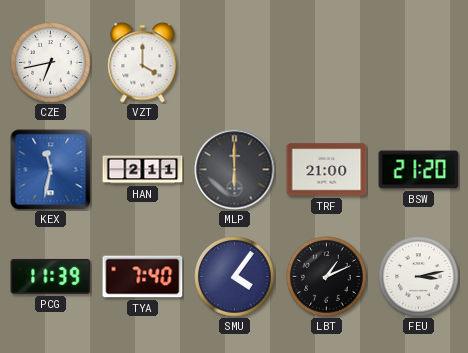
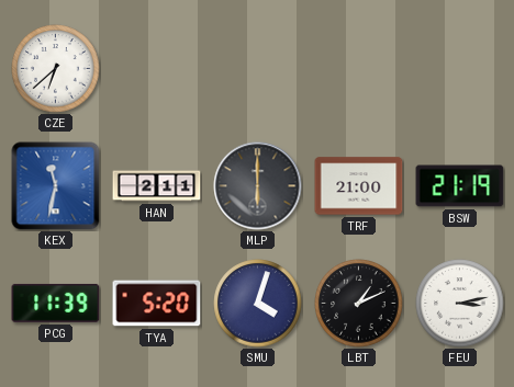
CZE: 6:43 -> 6:38 (56, 69)
VZT: 4:00 -> none (143, 63)
BSW: 21:20 -> 21:19 (460, 186)
TYA: 7:40 -> 5:20 (157, 304)
SMU: 4:06 -> 4:03 (258, 304)
